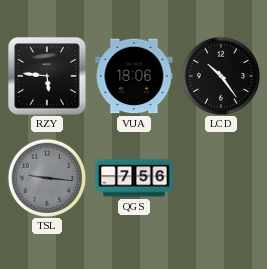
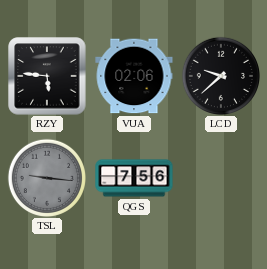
VUA: 18:06 -> 02:06 (134, 76)
LCD: 10:24 -> 9:38 (220, 75)
